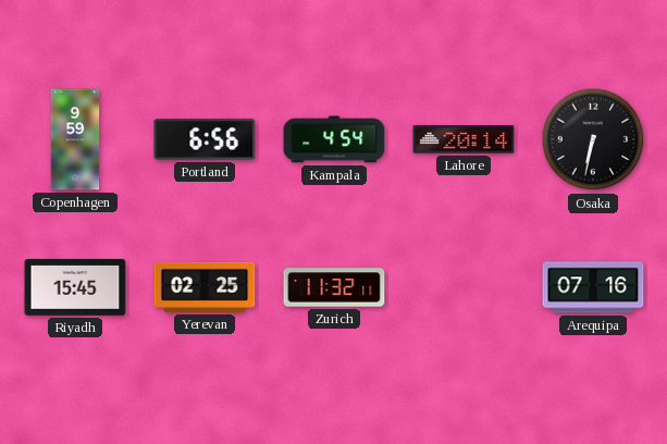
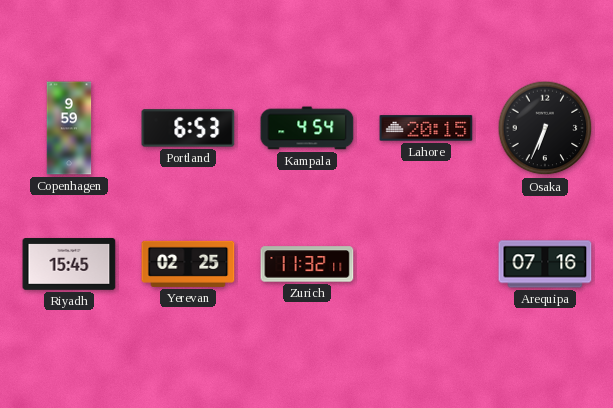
Portland: 6:56 -> 6:53 (188, 128)
Lahore: 20:14 -> 20:15 (426, 128)
Osaka: 6:32 -> 6:34 (545, 128)
